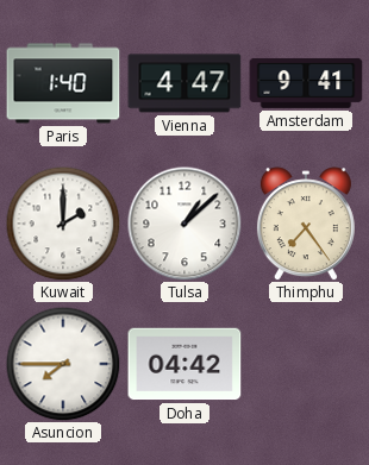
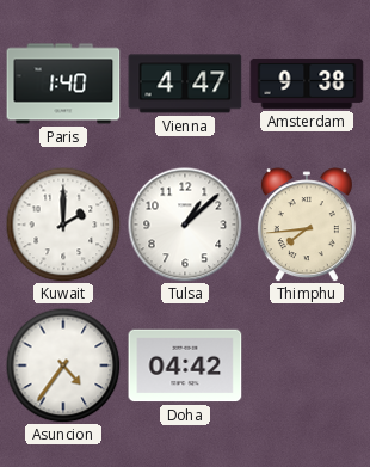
Amsterdam: 9:41 -> 9:38 (307, 84)
Thimphu: 7:24 -> 7:44 (307, 225)
Asuncion: 7:45 -> 4:36 (63, 365)
